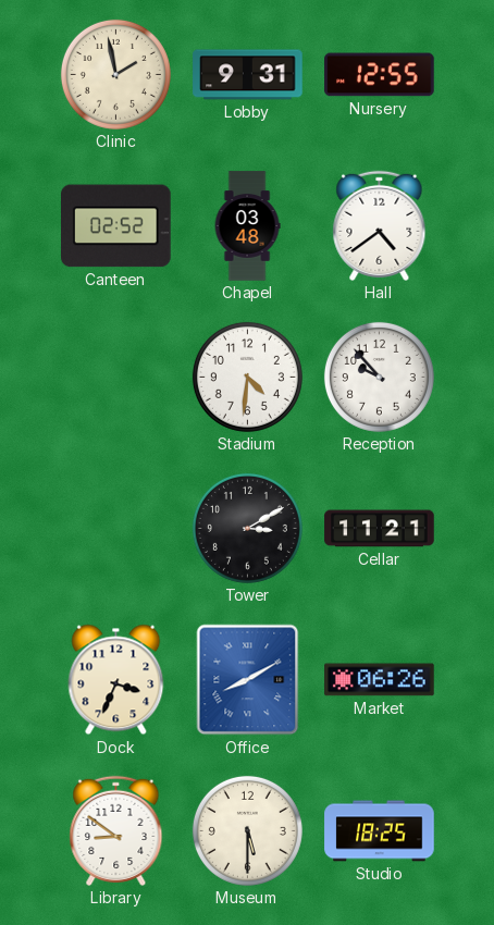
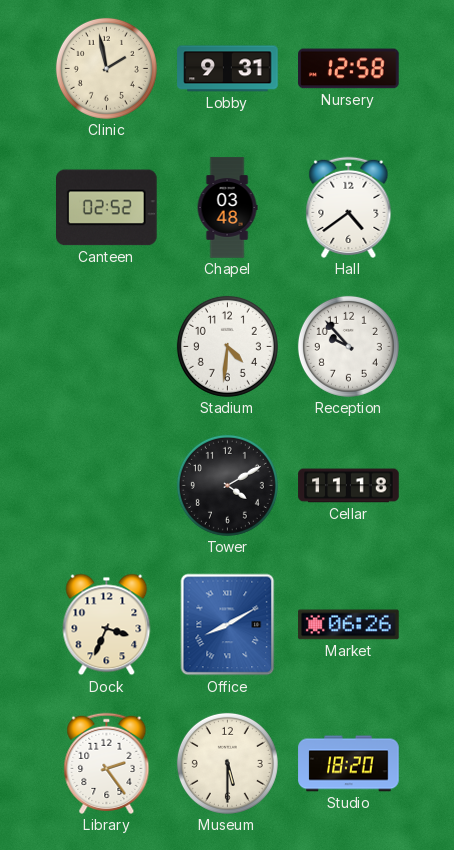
Nursery: 12:55 -> 12:58 (349, 69)
Tower: 3:10 -> 4:10 (227, 485)
Cellar: 11:21 -> 11:18 (349, 486)
Library: 8:51 -> 2:24 (107, 763)
Studio: 18:25 -> 18:20 (349, 764)
